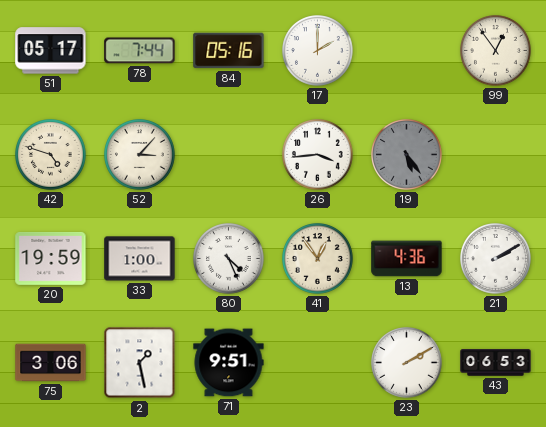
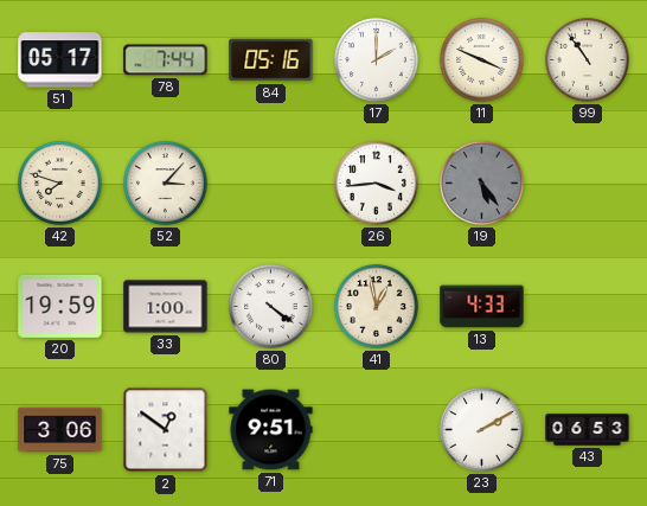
11: none -> 3:49 (482, 60)
99: 12:54 -> 10:54 (588, 60)
42: 4:48 -> 7:48 (60, 184)
80: 4:26 -> 4:21 (271, 307)
41: 12:54 -> 12:58 (377, 307)
13: 4:36 -> 4:33 (482, 307)
21: 2:10 -> none (496, 259)
2: 1:28 -> 12:51 (166, 430)
